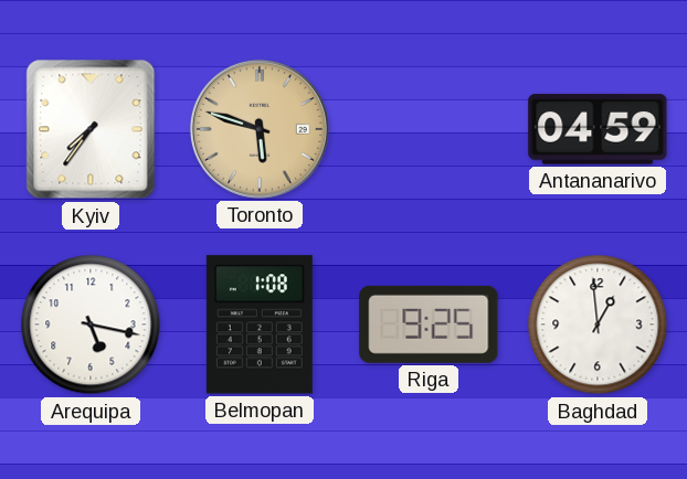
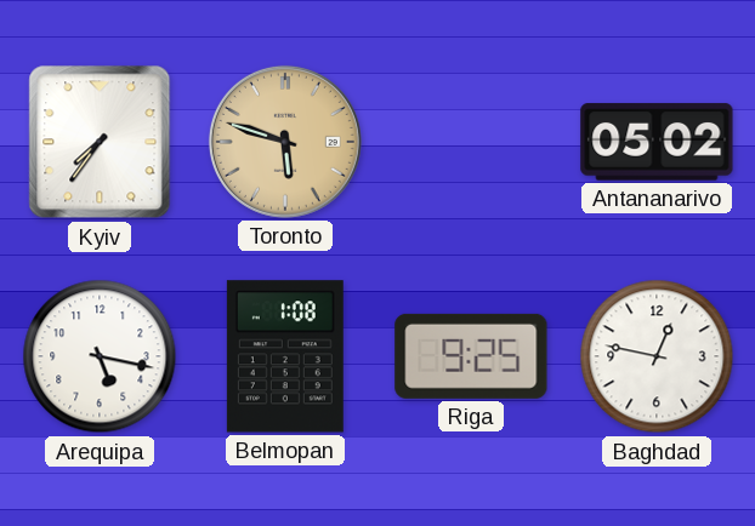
Antananarivo: 04:59 -> 05:02 (657, 142)
Baghdad: 12:59 -> 12:47 (657, 356)
